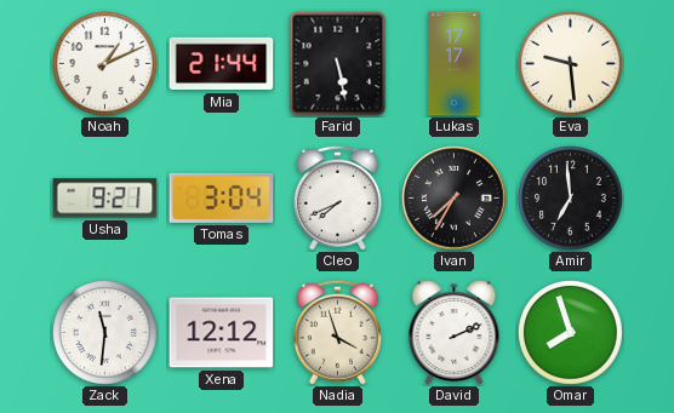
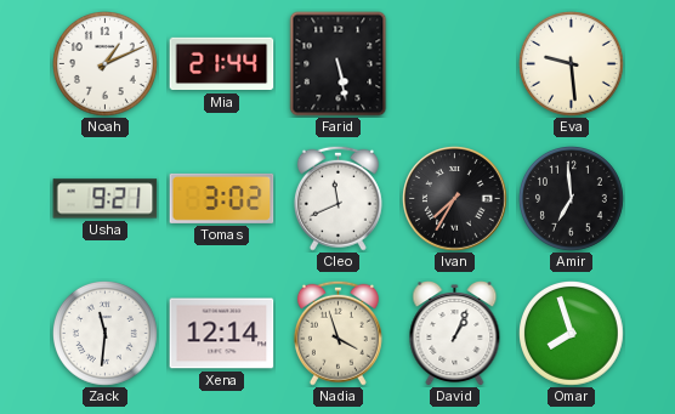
Lukas: 17:17 -> none (455, 64)
Tomas: 3:04 -> 3:02 (222, 198)
Cleo: 7:41 -> 11:41 (337, 198)
Xena: 12:12 -> 12:14 (222, 334)
David: 2:11 -> 1:04 (455, 334)
